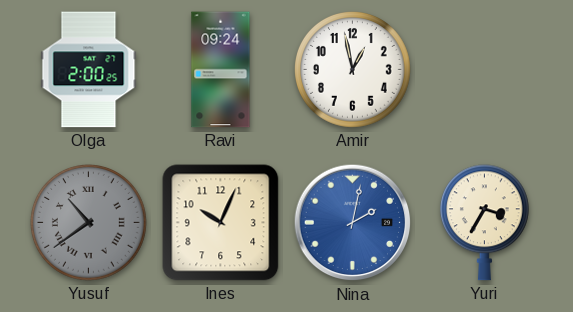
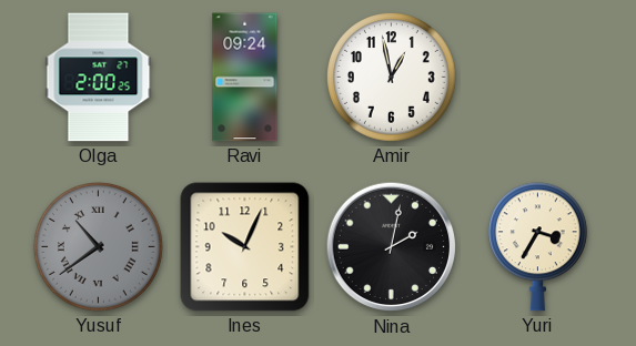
Nina dial: blue -> black (392, 247)
